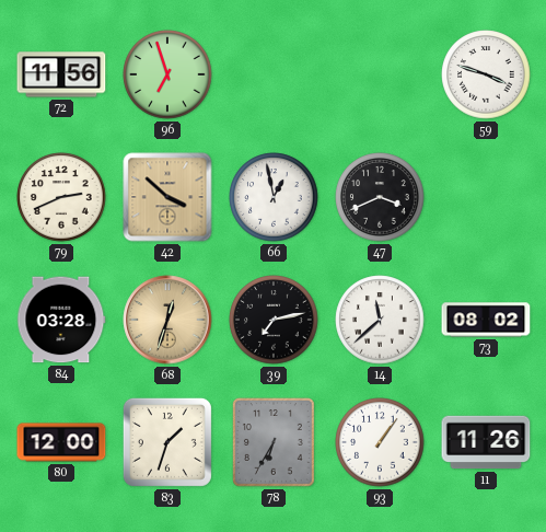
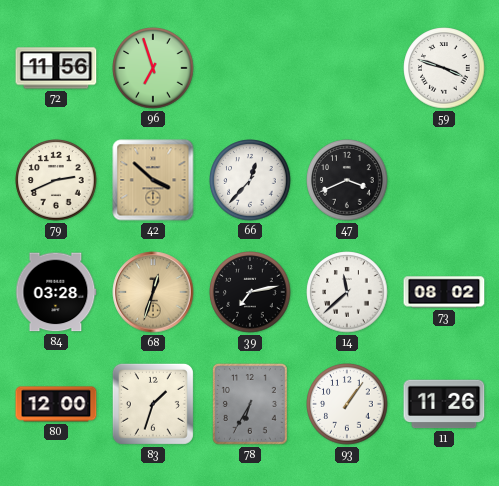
66: 12:58 -> 12:37 (250, 180)
